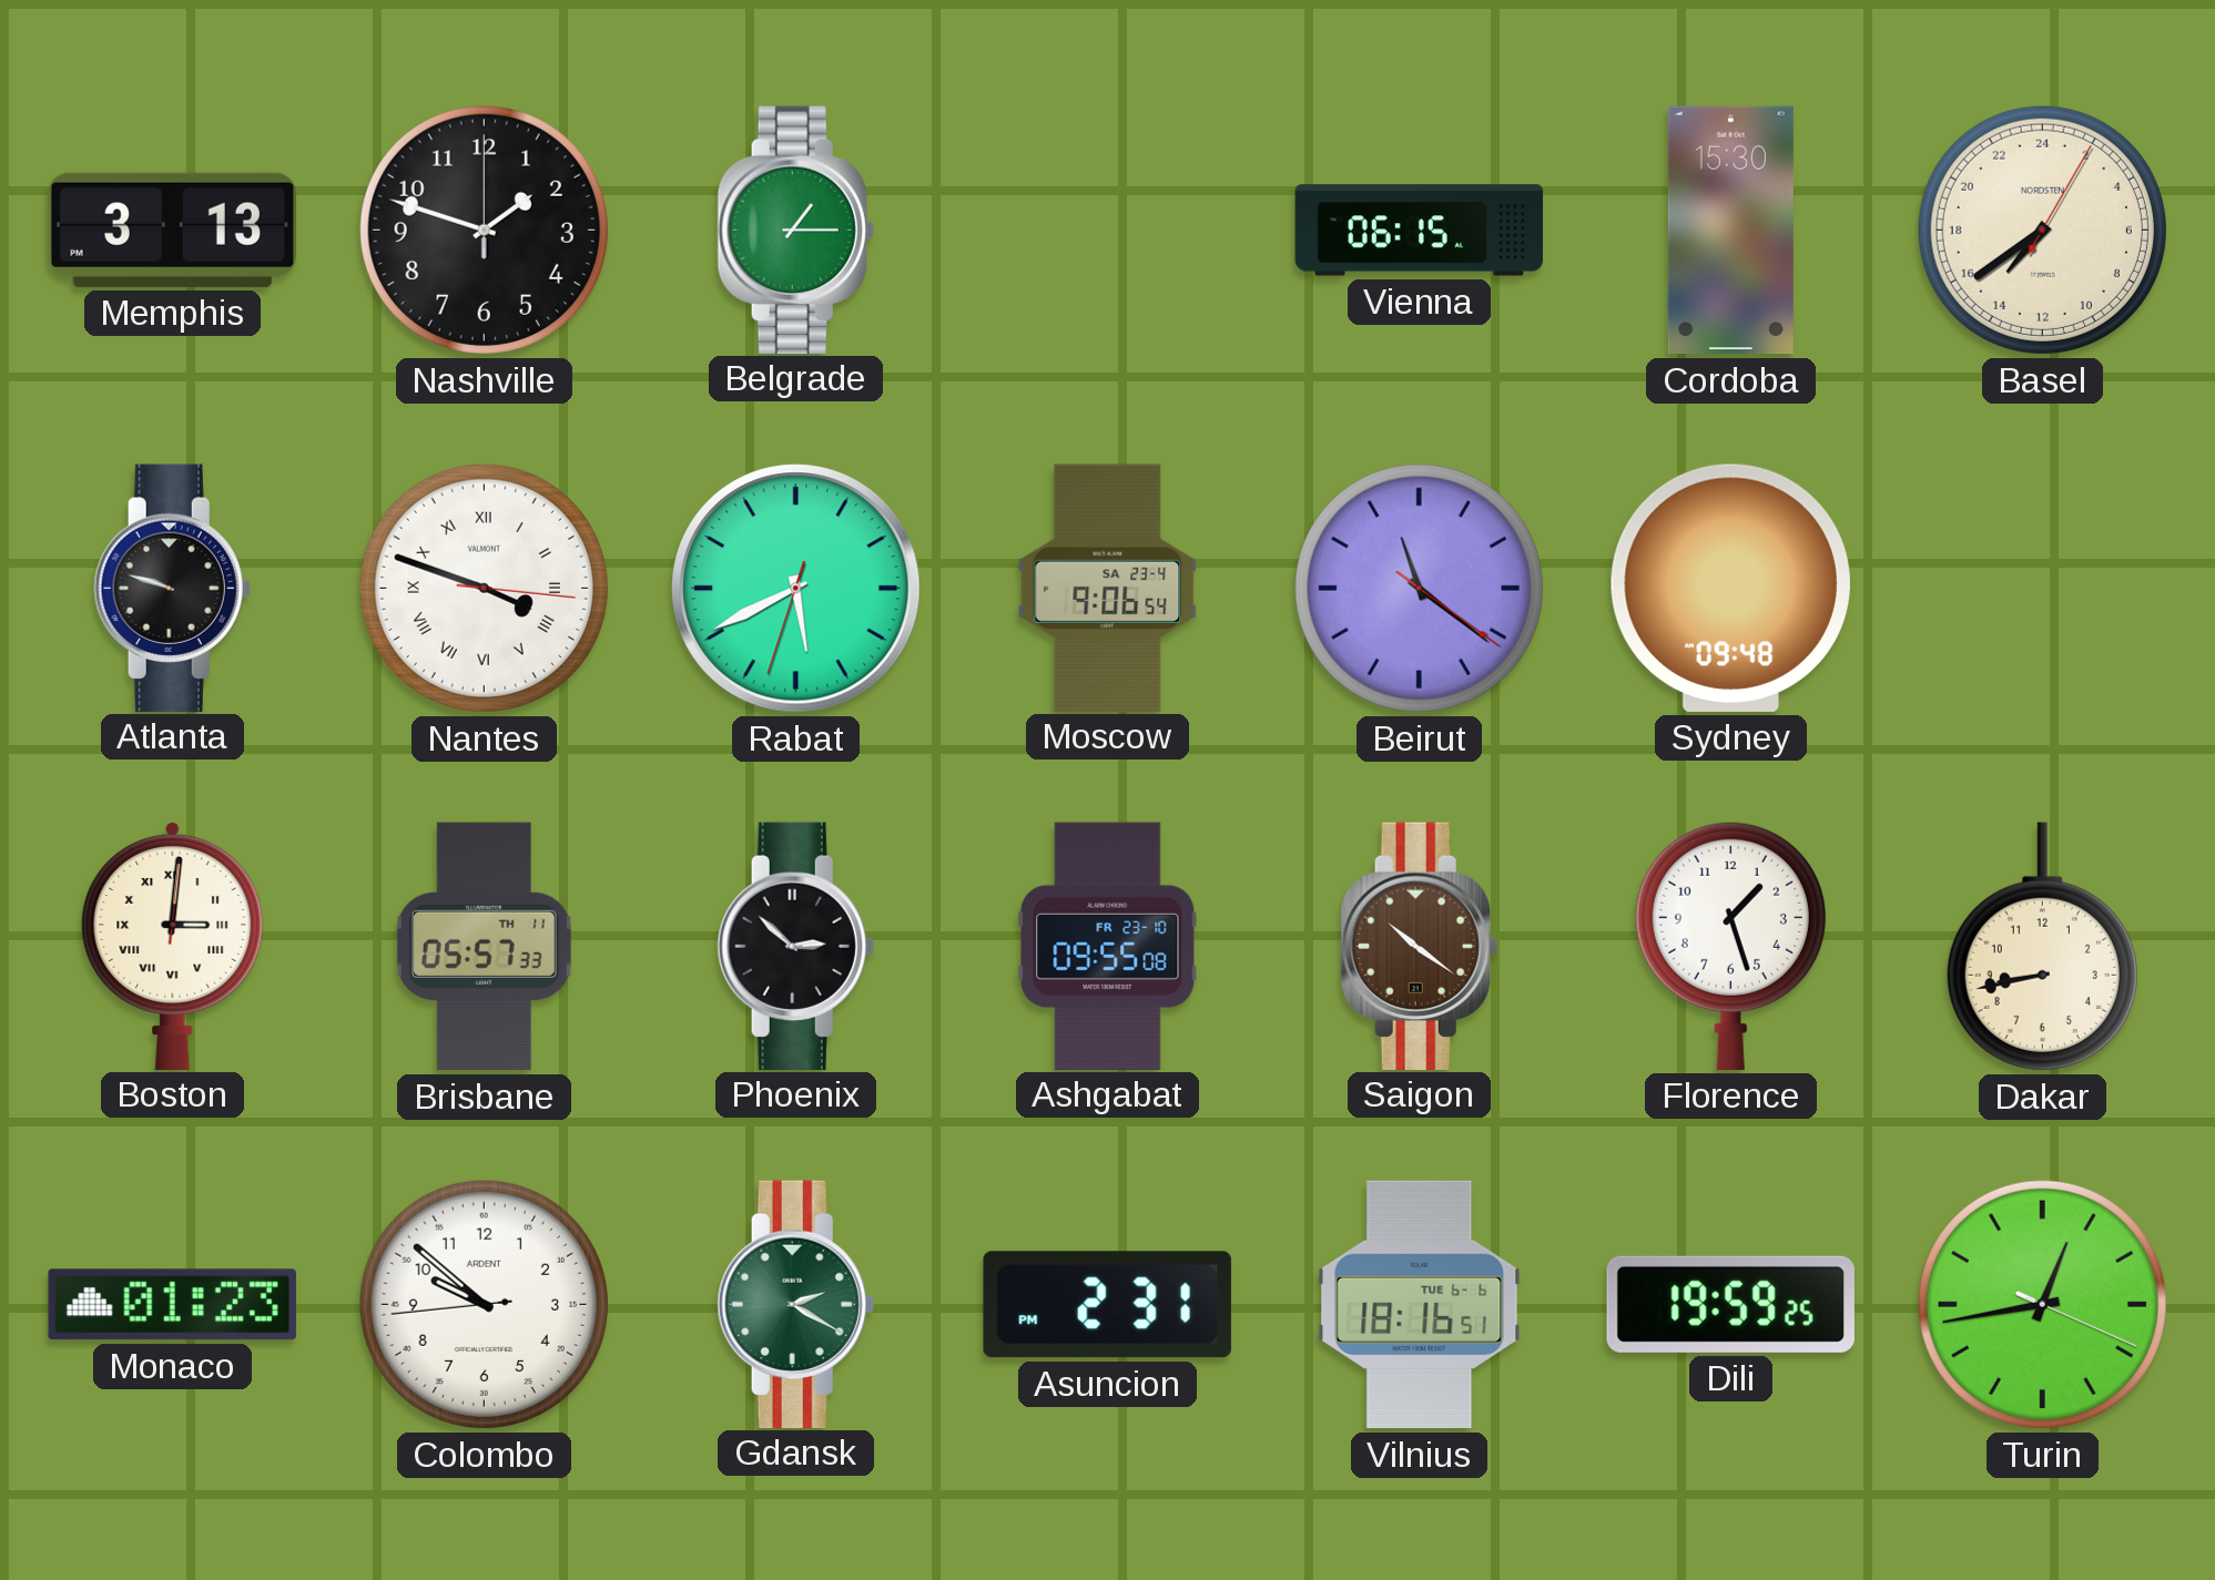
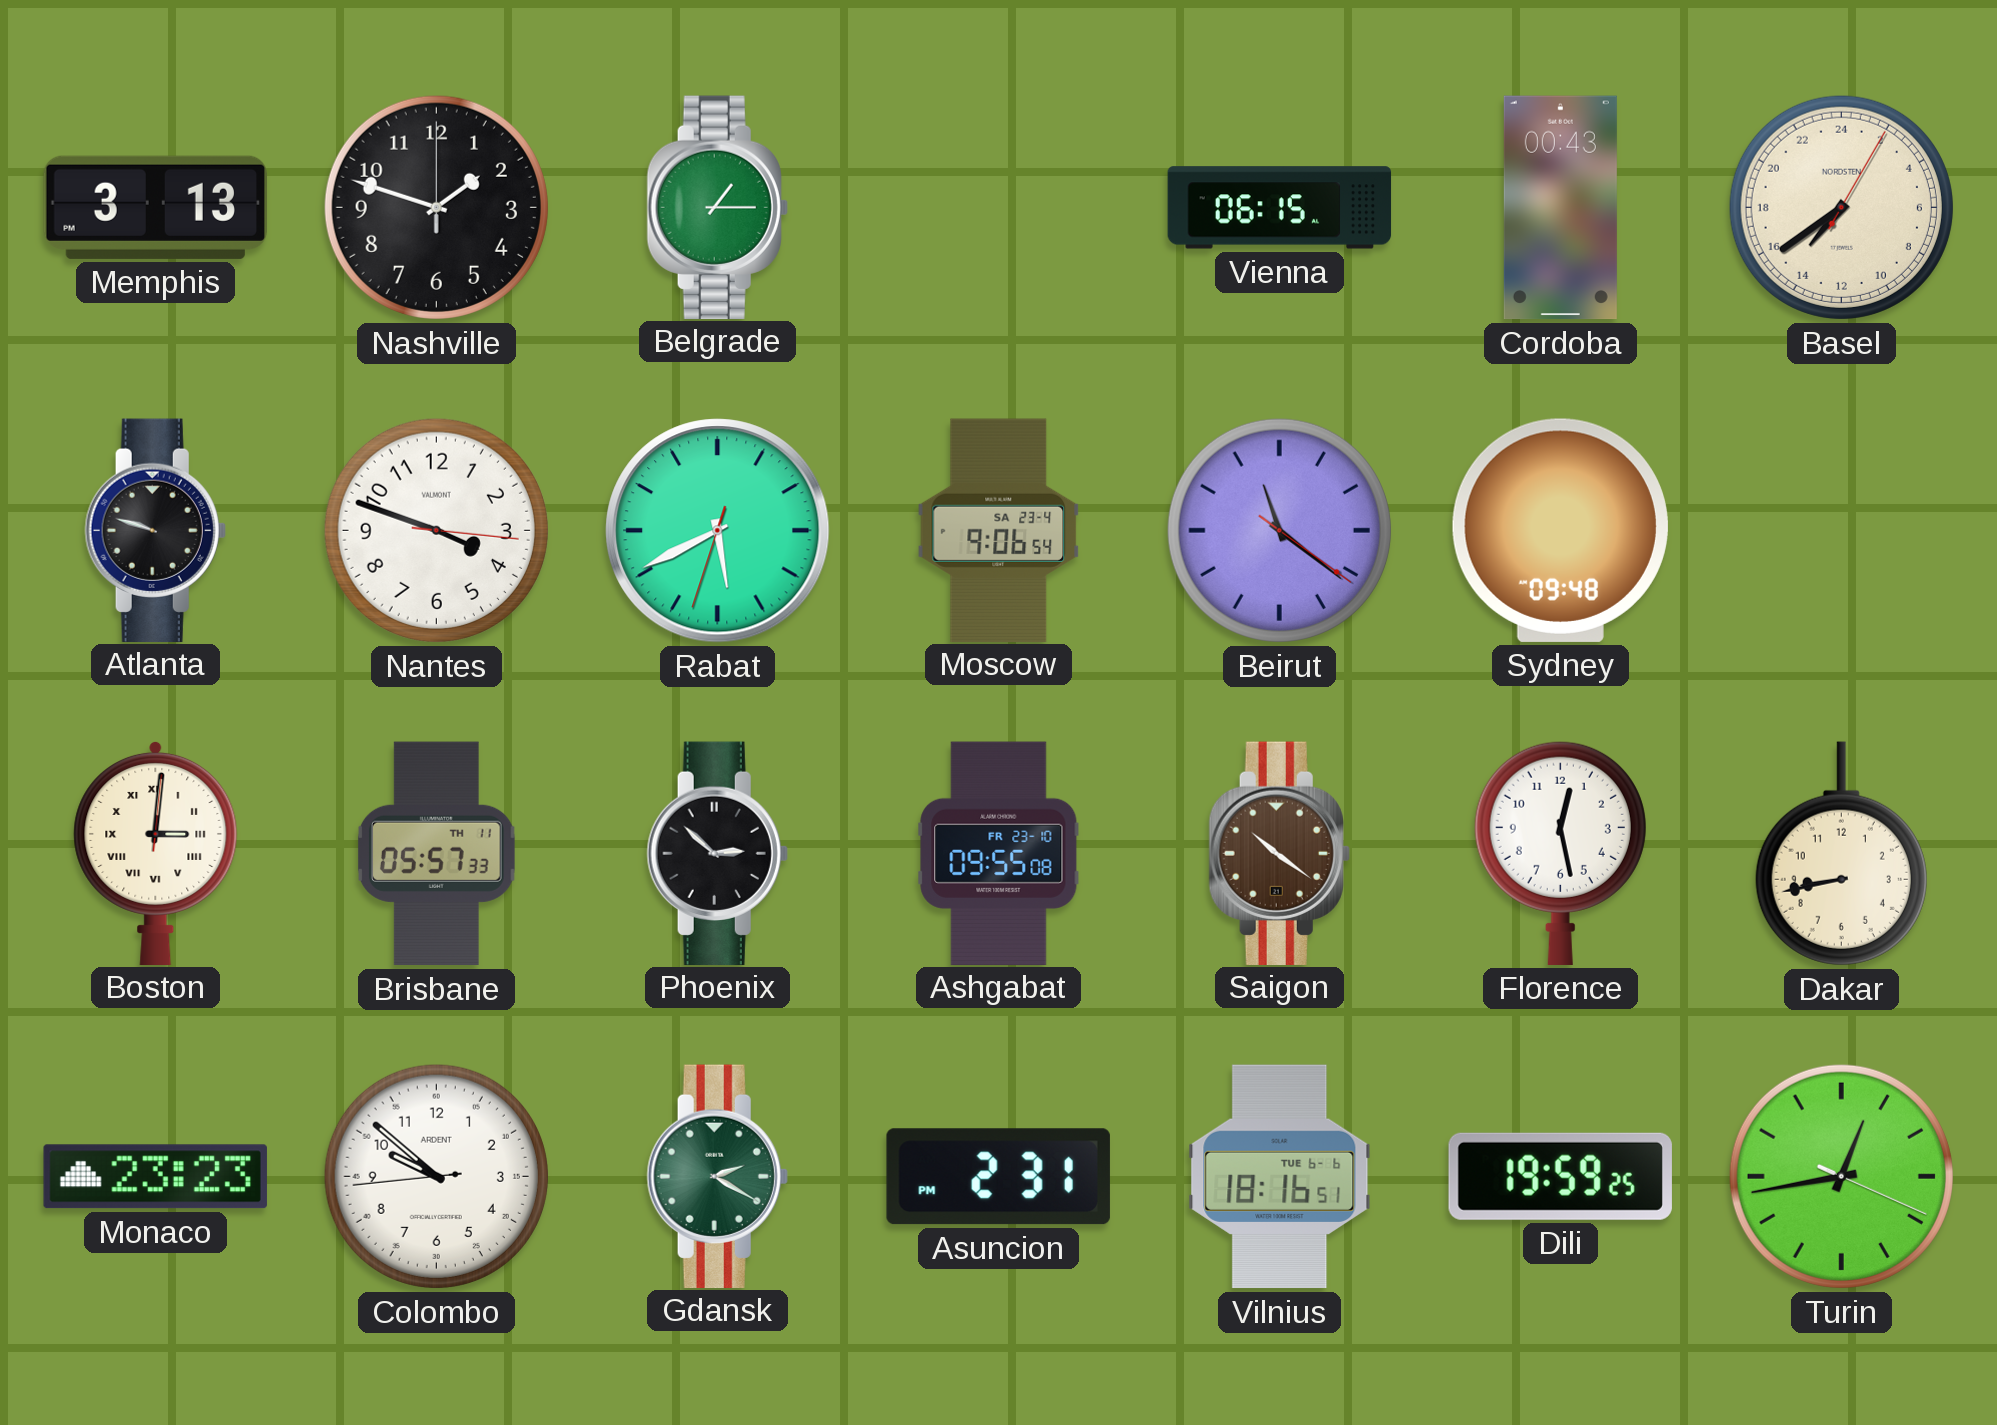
Cordoba: 15:30 -> 00:43 (1560, 208)
Nantes numerals: Roman -> Arabic (436, 530)
Florence: 1:27 -> 12:28 (1560, 853)
Monaco: 01:23 -> 23:23 (155, 1177)
